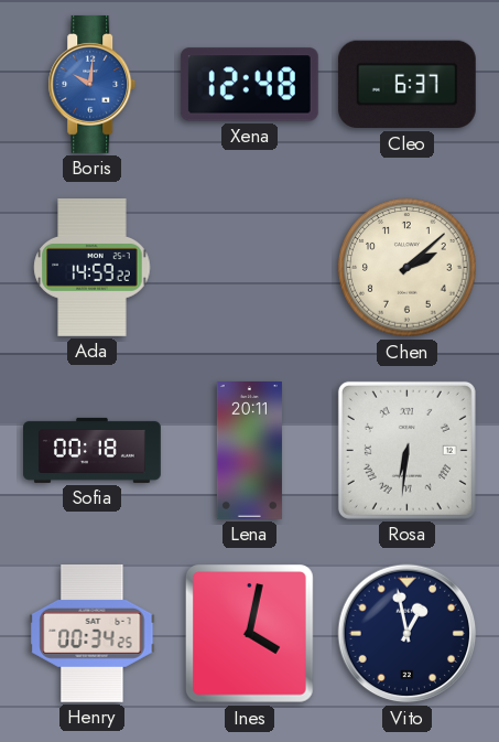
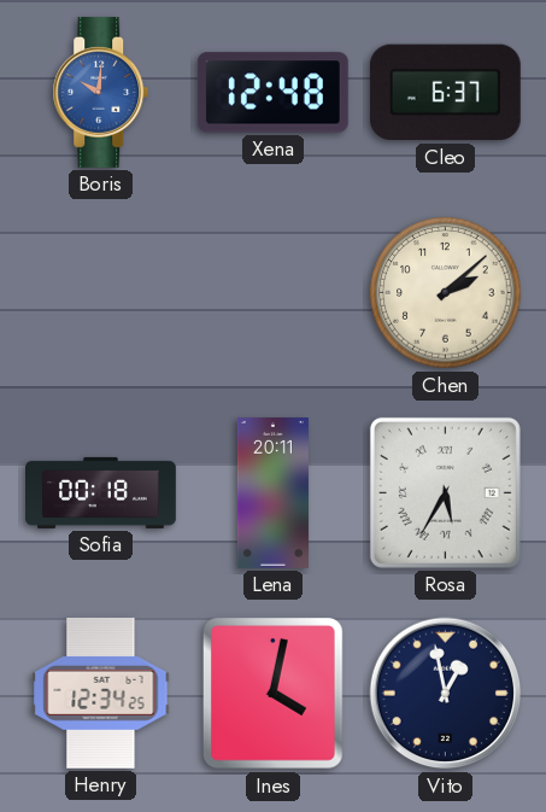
Ada: 14:59 -> none (93, 268)
Rosa: 6:31 -> 5:35 (445, 492)
Henry: 00:34 -> 12:34 (101, 693)
